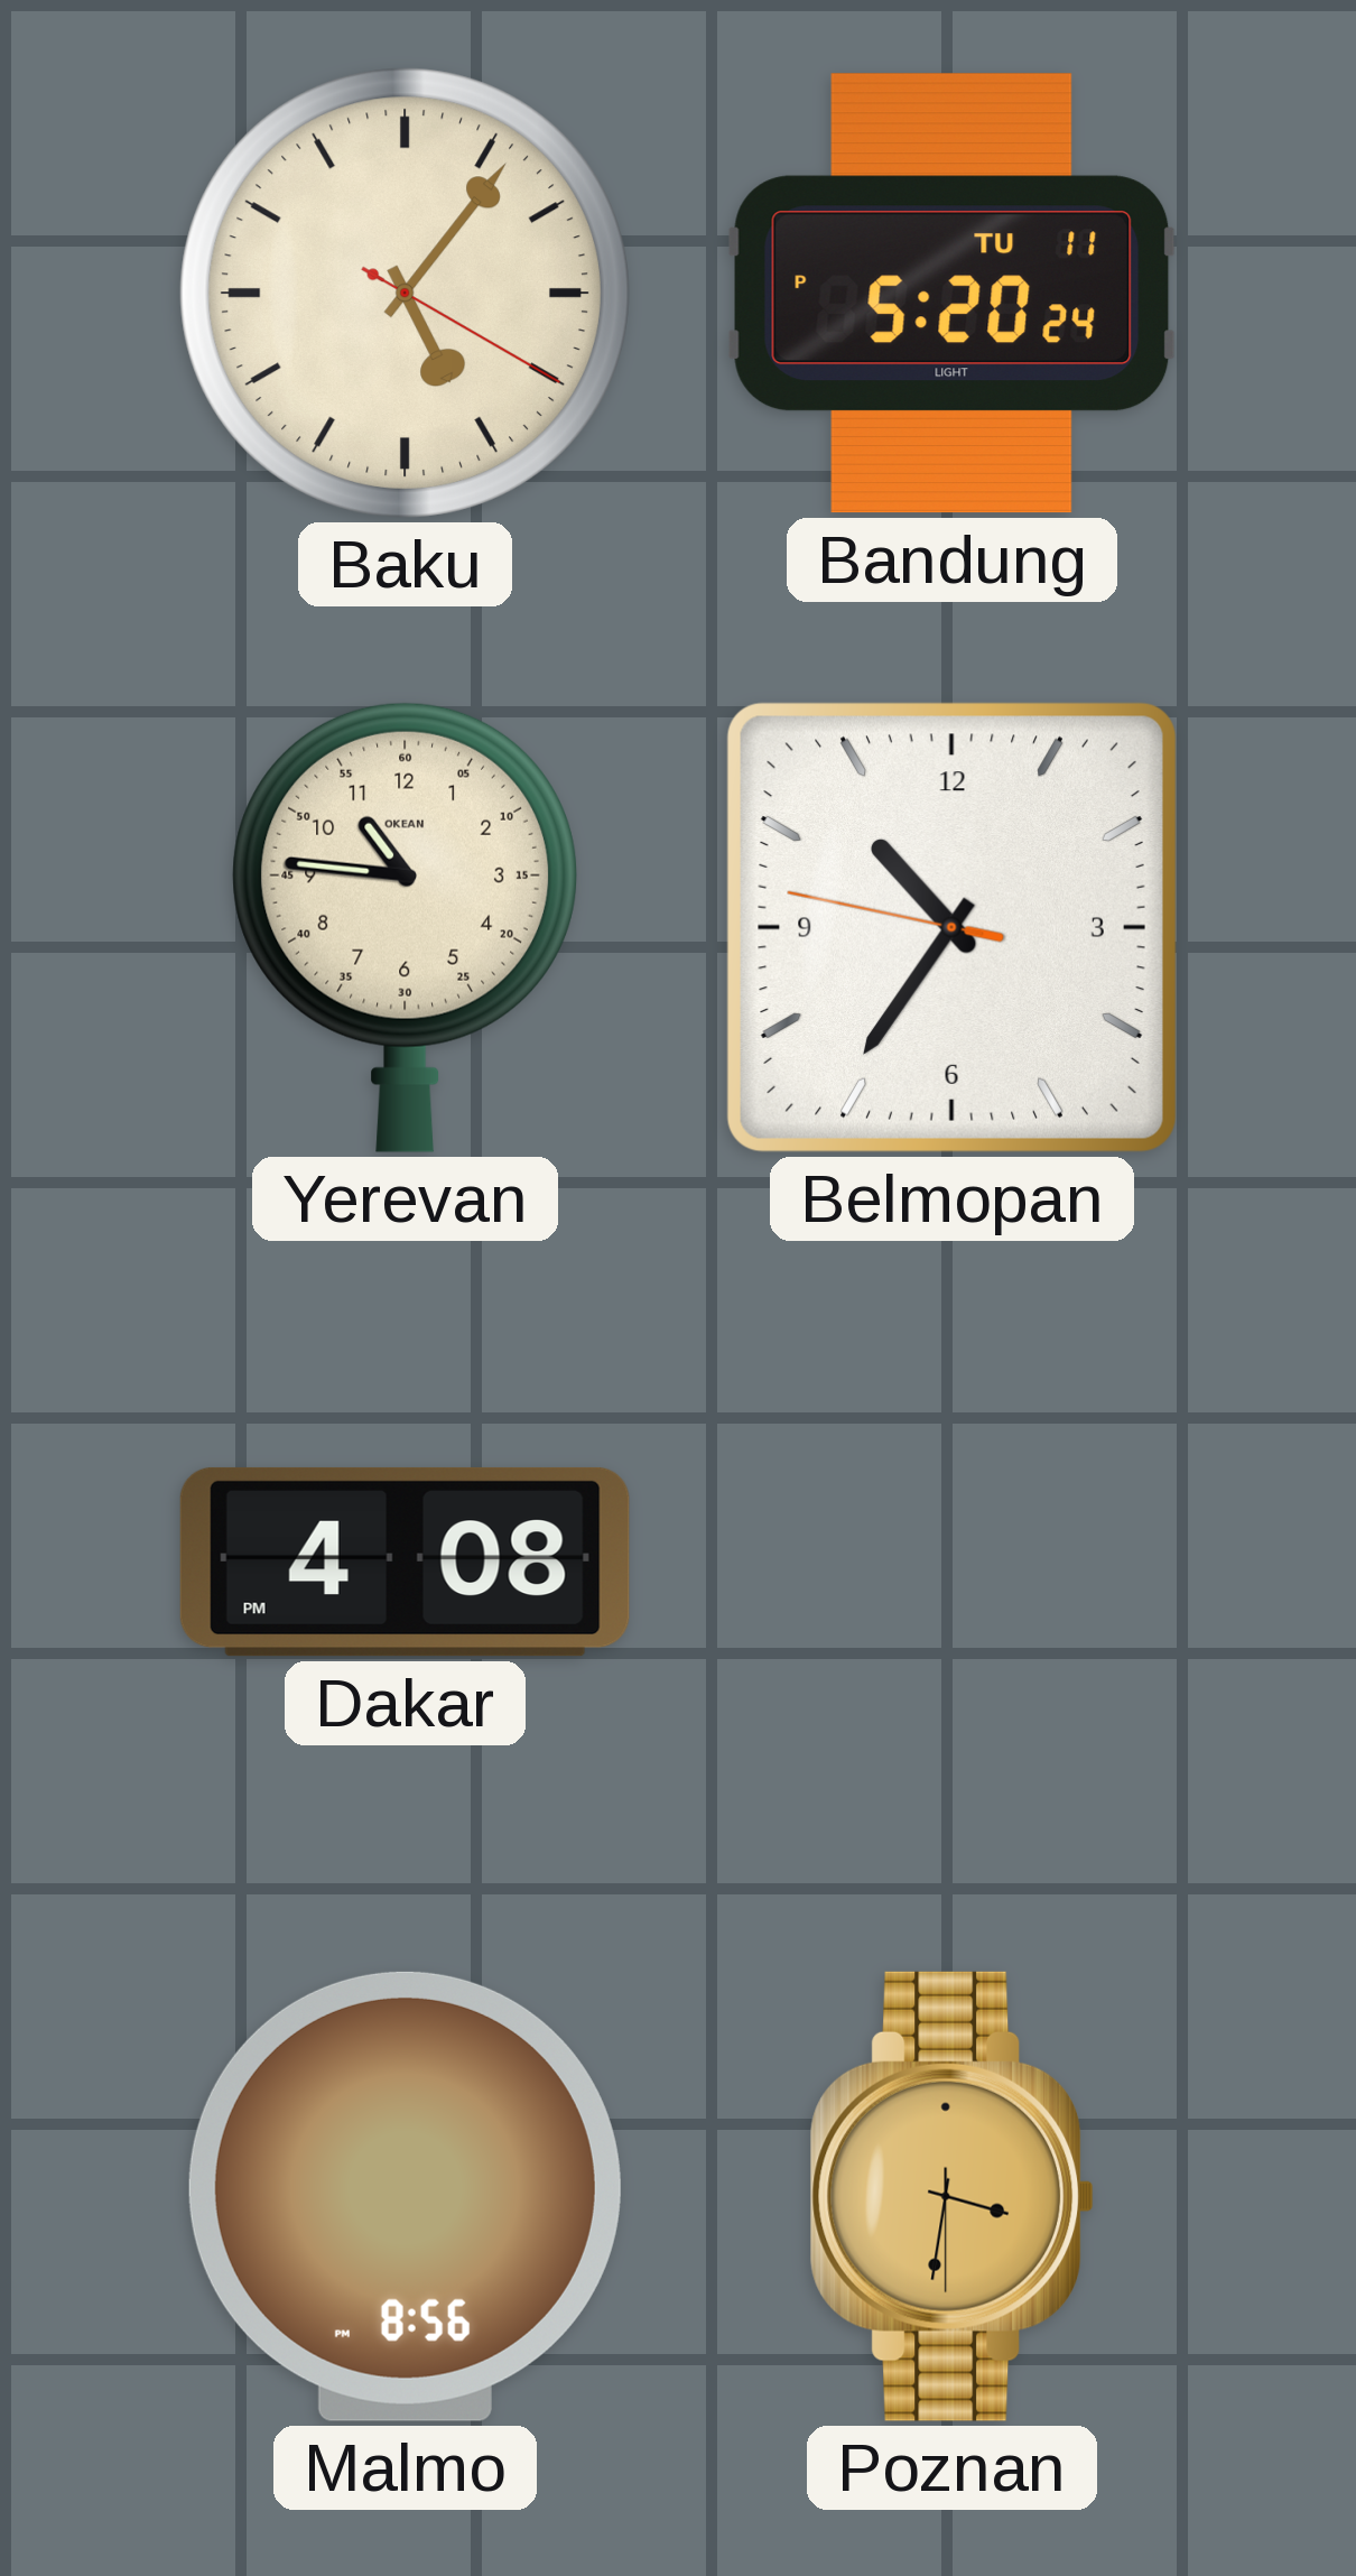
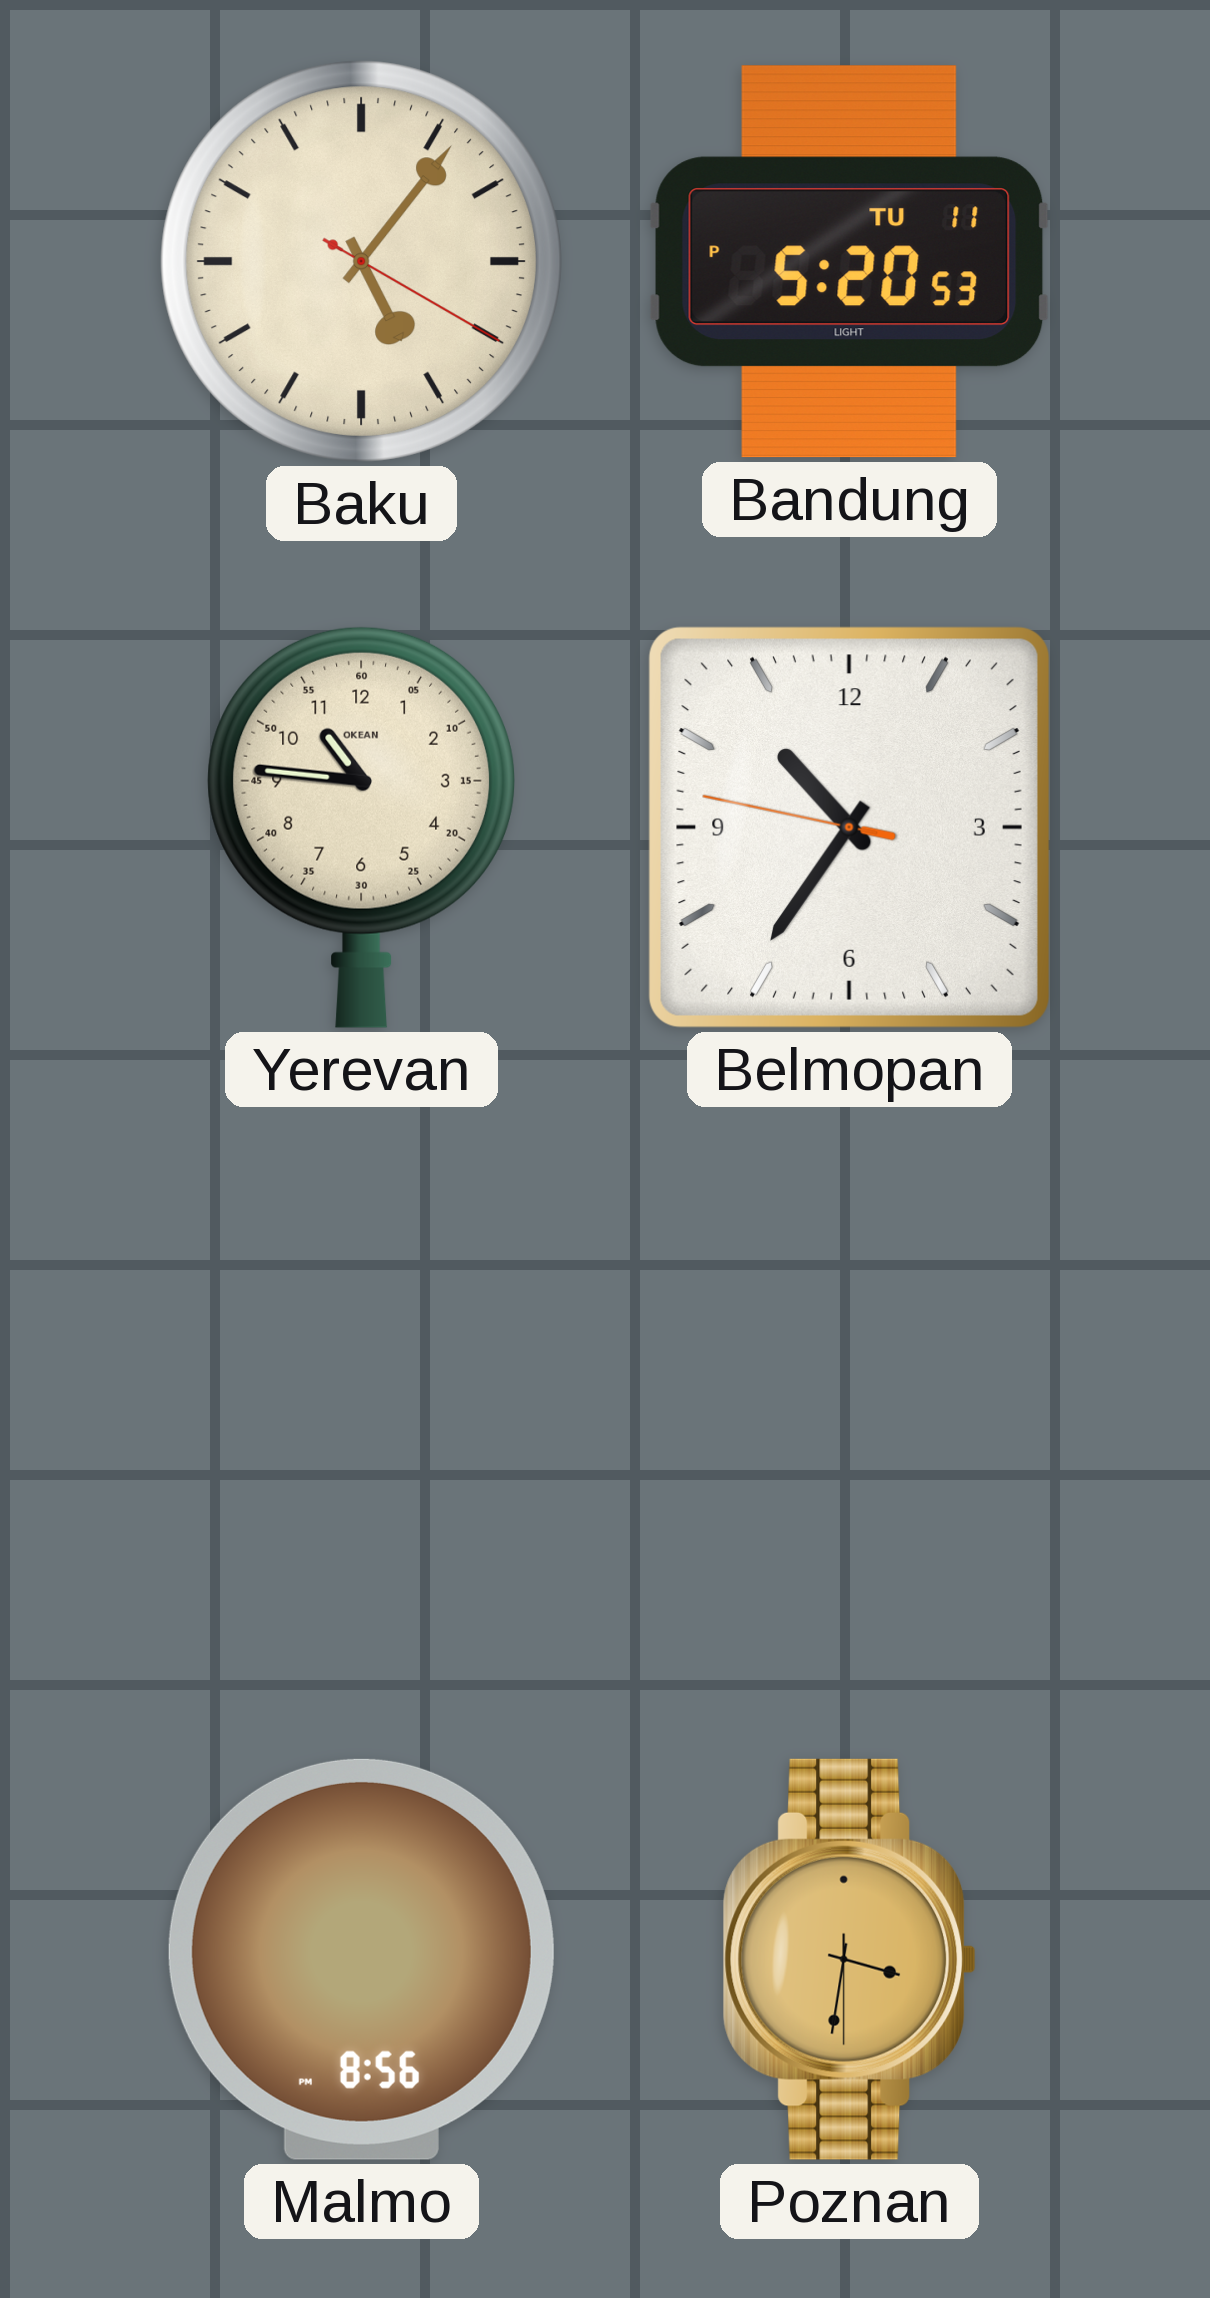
Bandung: 5:20:24 PM -> 5:20:53 PM (850, 262)
Dakar: 4:08 -> none (405, 1562)
